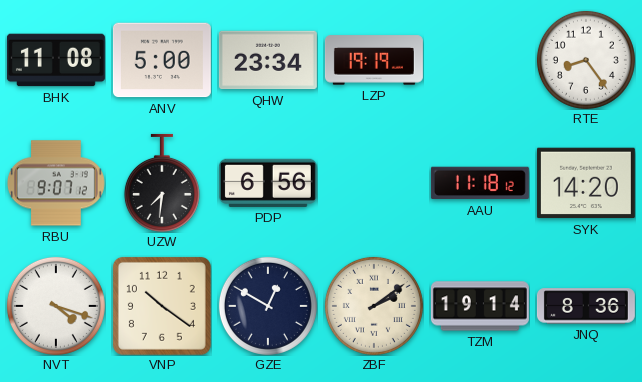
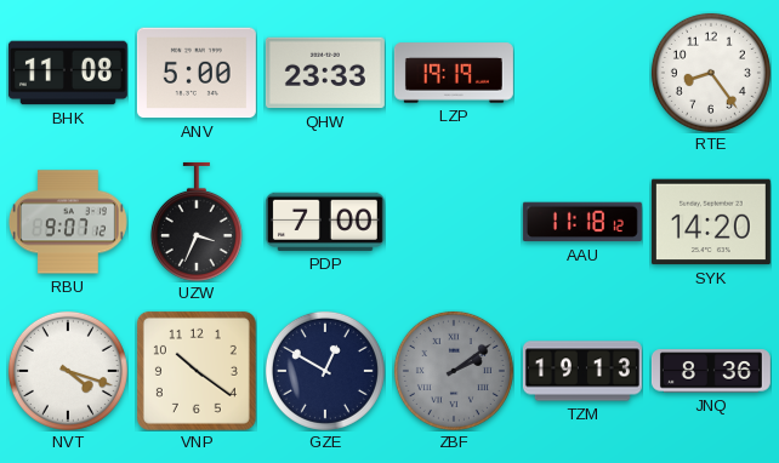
QHW: 23:34 -> 23:33 (325, 73)
UZW: 7:31 -> 3:34 (197, 222)
PDP: 6:56 -> 7:00 (325, 222)
ZBF dial: cream -> grey (454, 371)
TZM: 19:14 -> 19:13 (582, 371)
